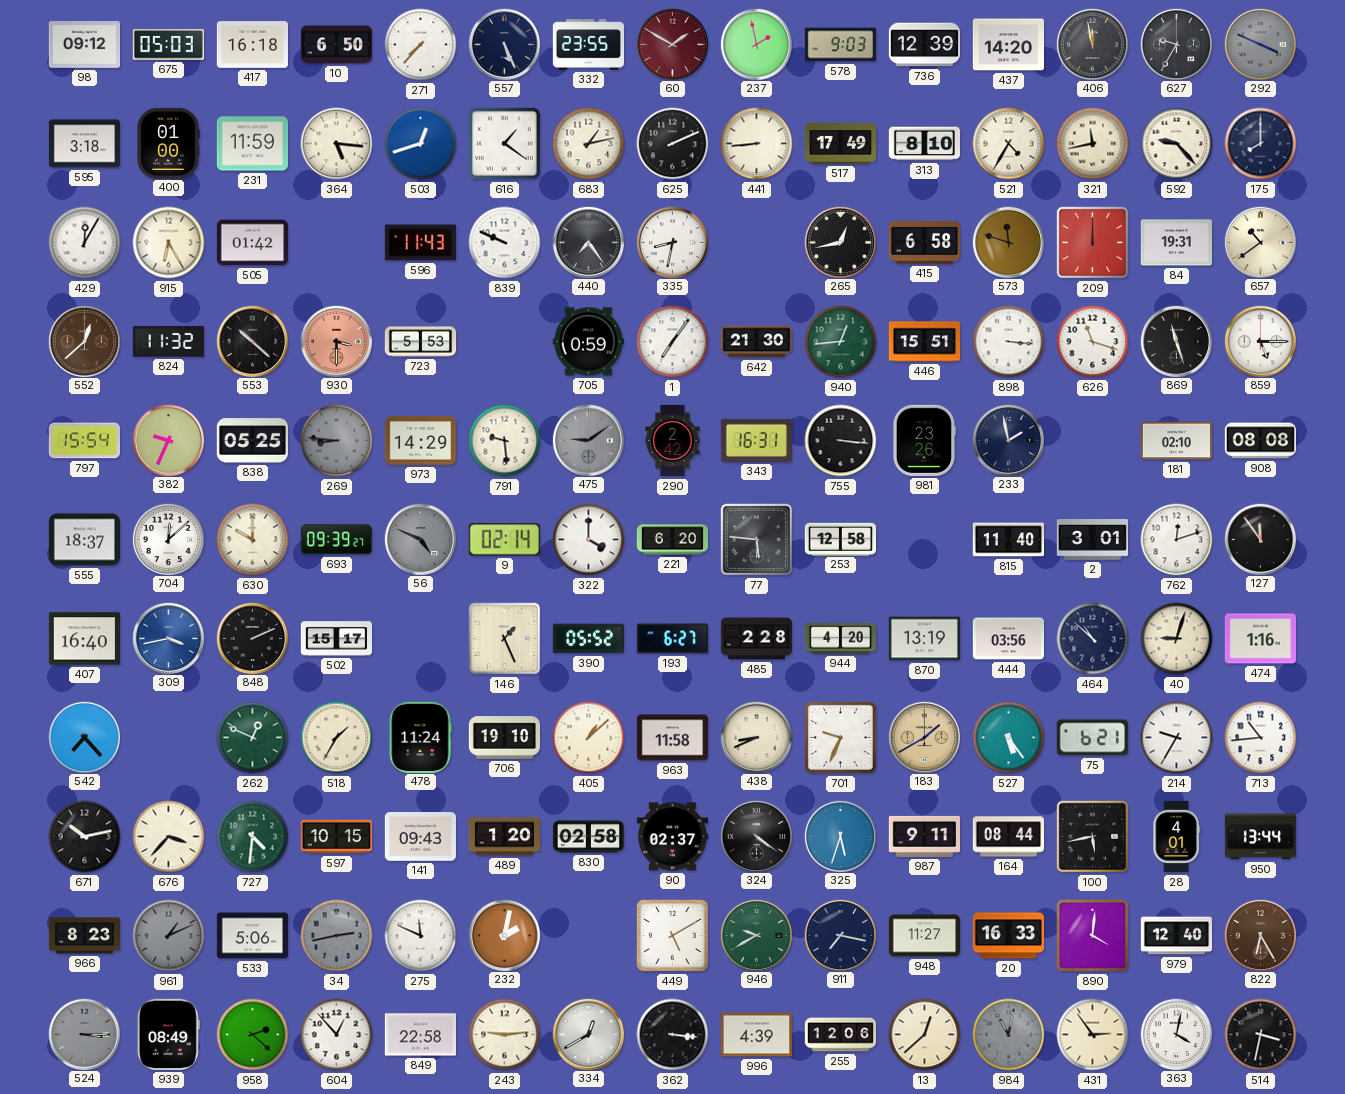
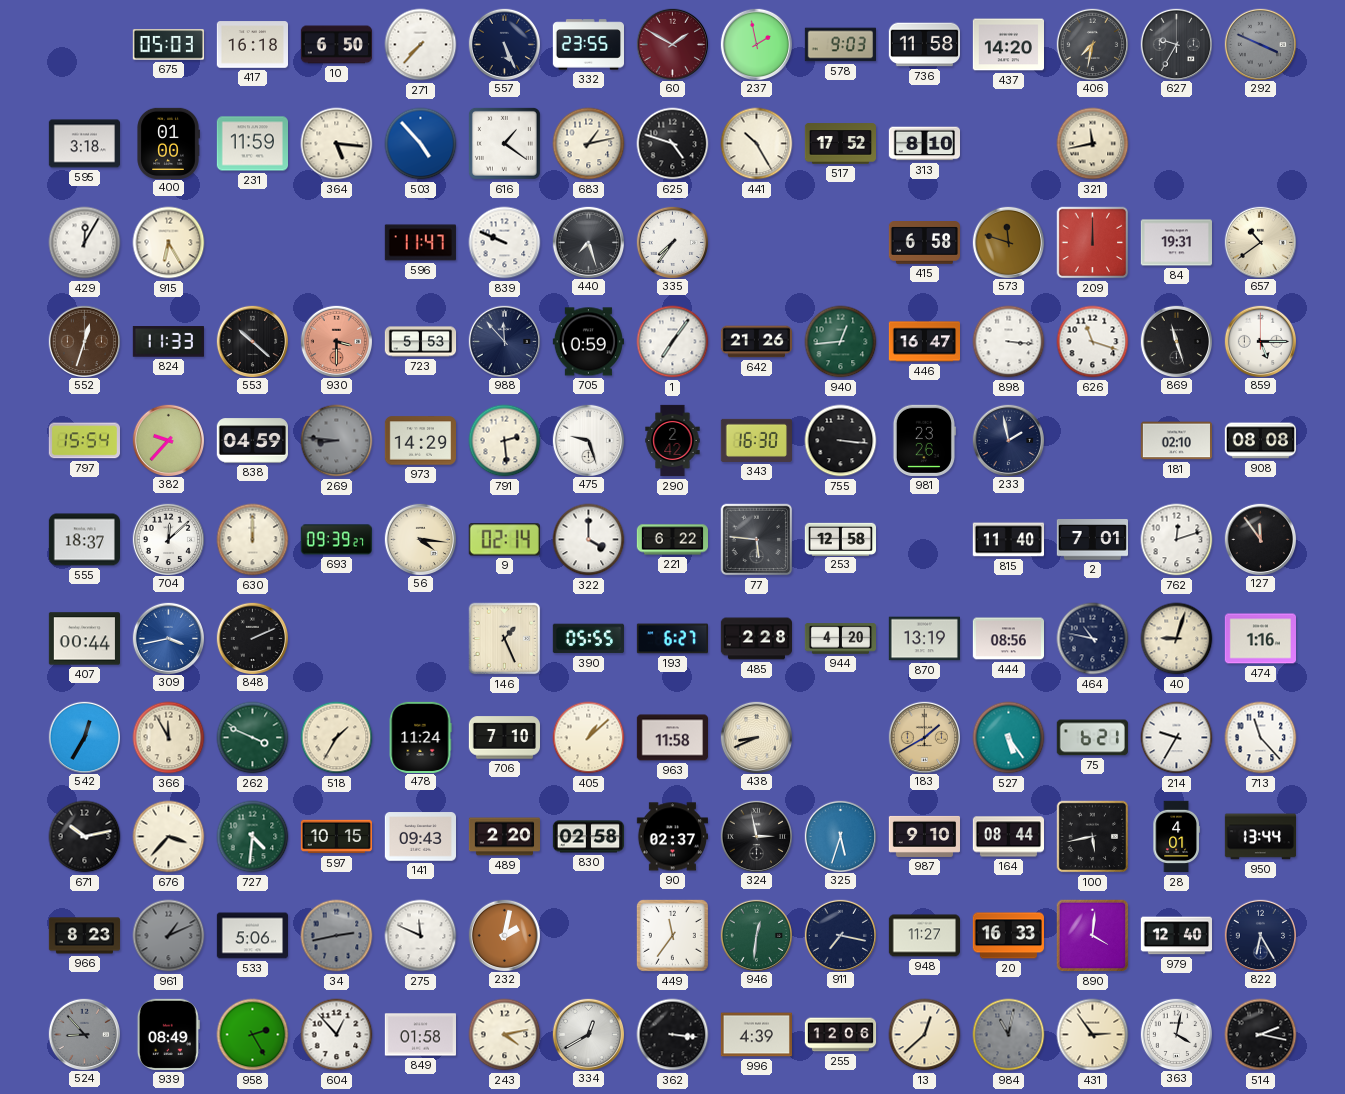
98: 09:12 -> none (84, 45)
736: 12:39 -> 11:58 (924, 45)
406: 11:58 -> 7:32 (1092, 44)
503: 12:42 -> 4:53 (421, 144)
625: 2:11 -> 4:48 (673, 144)
441: 8:44 -> 10:25 (757, 144)
517: 17:49 -> 17:52 (840, 144)
521: 4:35 -> none (1009, 144)
592: 9:23 -> none (1177, 144)
175: 8:00 -> none (1261, 144)
505: 01:42 -> none (252, 243)
596: 11:43 -> 11:47 (420, 243)
440: 7:24 -> 7:27 (588, 242)
335: 8:32 -> 7:36 (672, 242)
265: 12:43 -> none (840, 242)
552: 12:38 -> 12:33 (84, 341)
824: 11:32 -> 11:33 (168, 342)
988: none -> 11:53 (504, 341)
642: 21:30 -> 21:26 (756, 342)
446: 15:51 -> 16:47 (924, 342)
382: 9:34 -> 9:37 (168, 440)
838: 05:25 -> 04:59 (252, 441)
791: 9:29 -> 2:29 (505, 441)
475: 9:09 -> 9:27 (588, 440)
475 dial: grey -> white (588, 440)
343: 16:31 -> 16:30 (756, 440)
630: 10:00 -> 12:00 (253, 540)
56: 4:49 -> 4:16 (420, 539)
56 dial: grey -> cream (420, 539)
221: 6:20 -> 6:22 (672, 540)
2: 3:01 -> 7:01 (1092, 540)
407: 16:40 -> 00:44 (84, 639)
502: 15:17 -> none (336, 639)
390: 05:52 -> 05:55 (588, 639)
444: 03:56 -> 08:56 (1008, 639)
464: 10:52 -> 10:47 (1093, 639)
542: 7:23 -> 12:35 (84, 737)
366: none -> 11:55 (169, 738)
262: 12:49 -> 3:49 (253, 738)
706: 19:10 -> 7:10 (504, 738)
701: 9:34 -> none (840, 737)
713: 10:44 -> 11:23 (1261, 738)
489: 1:20 -> 2:20 (504, 837)
324: 4:21 -> 2:58 (756, 836)
987: 9:11 -> 9:10 (925, 836)
449: 5:10 -> 11:36 (672, 935)
946: 9:40 -> 12:31 (756, 935)
822 dial: brown -> navy (1260, 935)
524: 3:15 -> 8:53 (84, 1034)
958: 2:22 -> 2:25 (253, 1035)
849: 22:58 -> 01:58 (420, 1035)
243: 9:14 -> 4:13 (505, 1035)
514: 3:32 -> 2:17 (1261, 1035)
